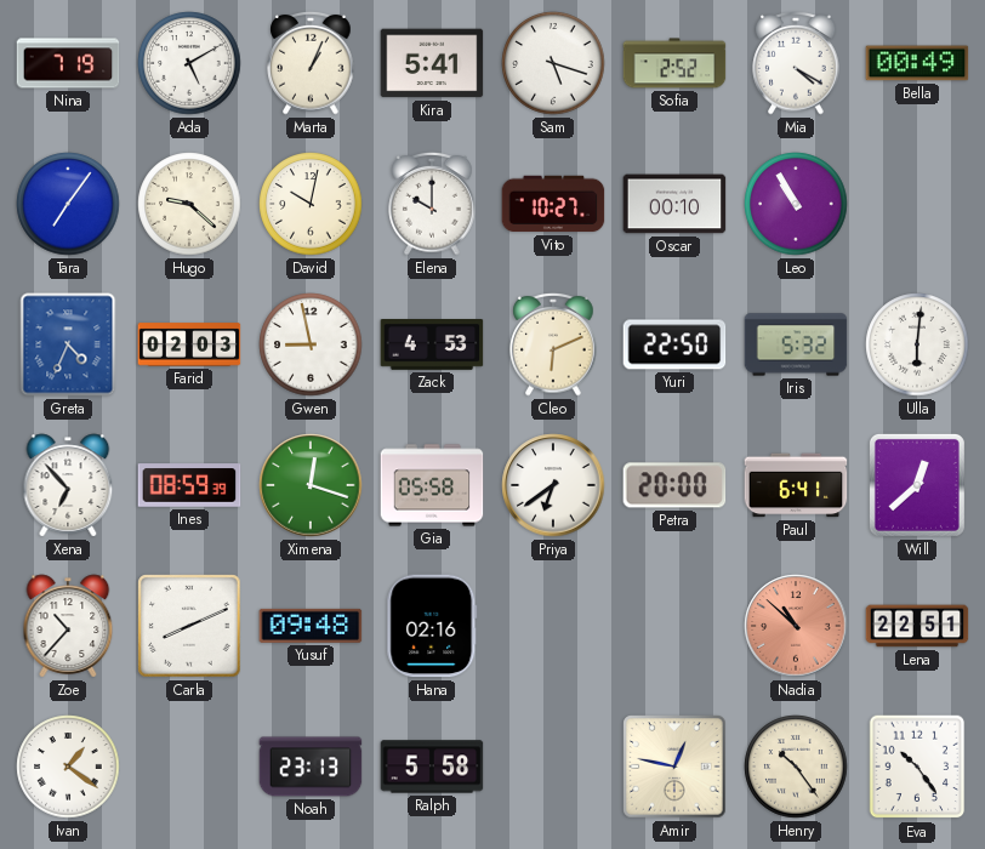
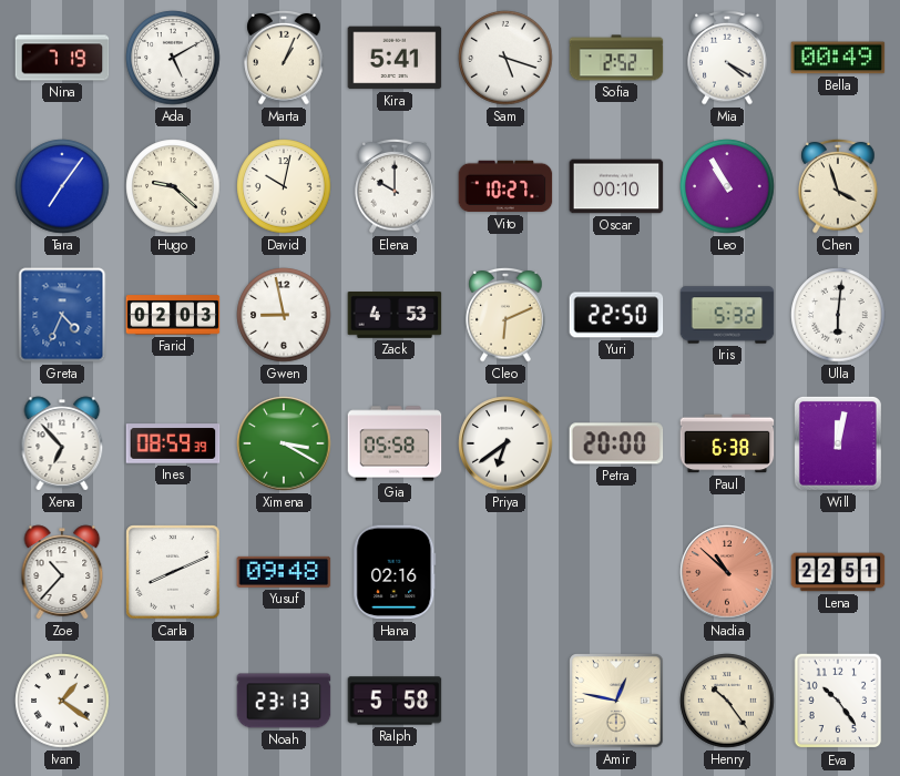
Chen: none -> 3:57 (838, 186)
Ximena: 12:18 -> 3:20 (284, 443)
Paul: 6:41 -> 6:38 (727, 443)
Will: 12:38 -> 12:02 (838, 443)
